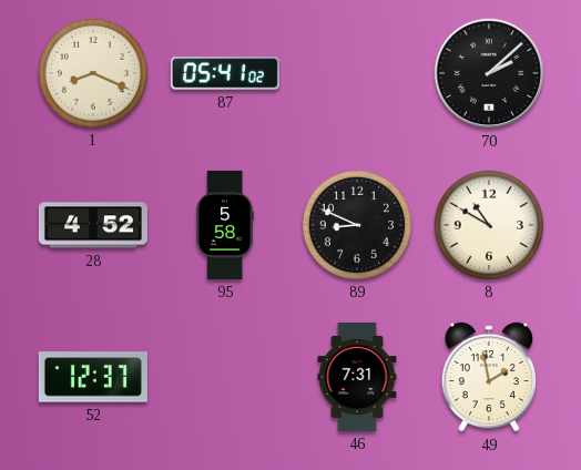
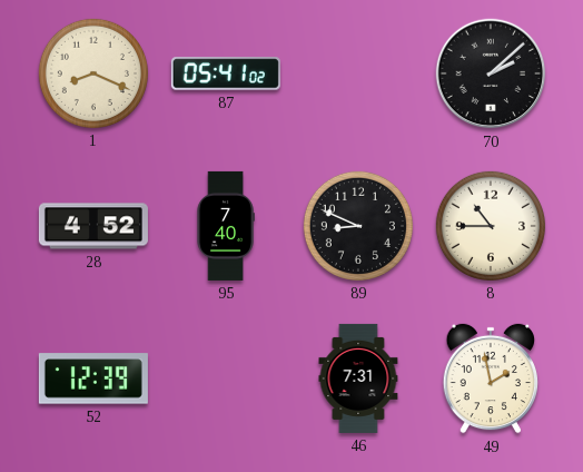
95: 5:58 -> 7:40 (226, 226)
8: 10:50 -> 10:45 (491, 226)
52: 12:37 -> 12:39 (93, 378)
